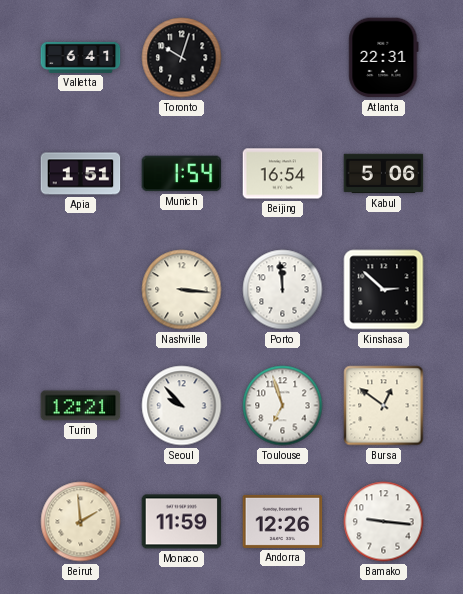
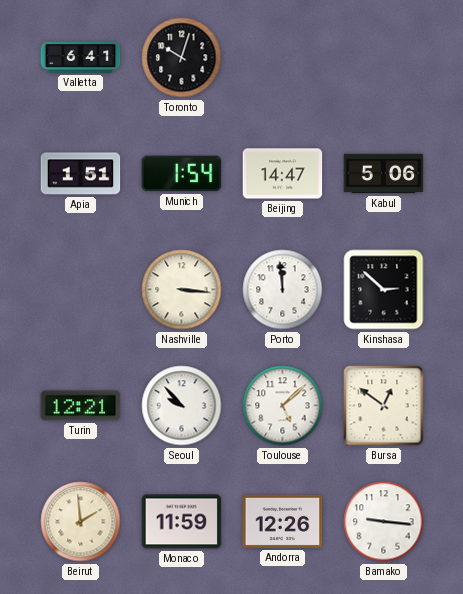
Atlanta: 22:31 -> none (384, 58)
Beijing: 16:54 -> 14:47 (283, 174)
Toulouse: 6:57 -> 5:08 (283, 406)
